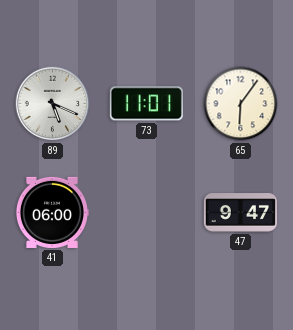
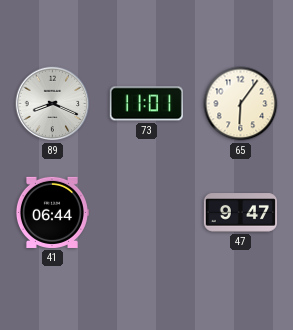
89: 5:19 -> 8:19 (53, 104)
41: 06:00 -> 06:44 (52, 212)
